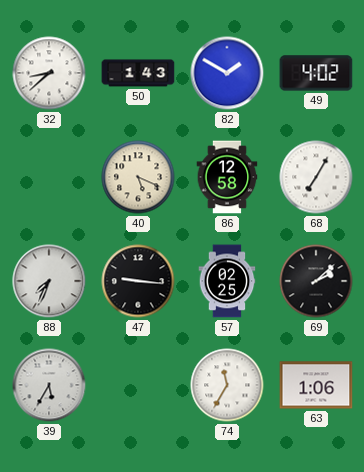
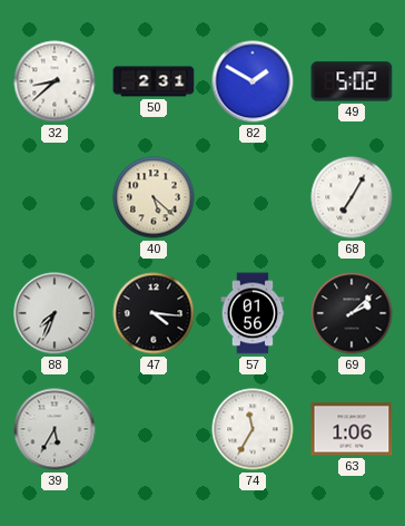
50: 1:43 -> 2:31 (154, 81)
49: 4:02 -> 5:02 (352, 81)
40: 5:19 -> 5:22 (154, 197)
86: 12:58 -> none (227, 177)
47: 9:16 -> 4:16 (154, 313)
57: 02:25 -> 01:56 (253, 313)
